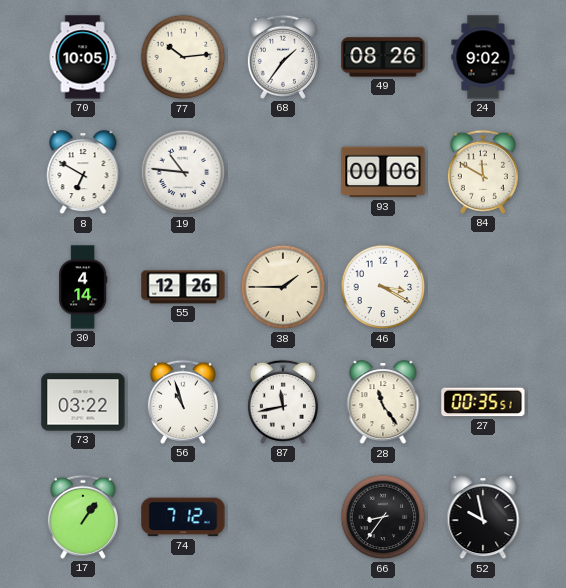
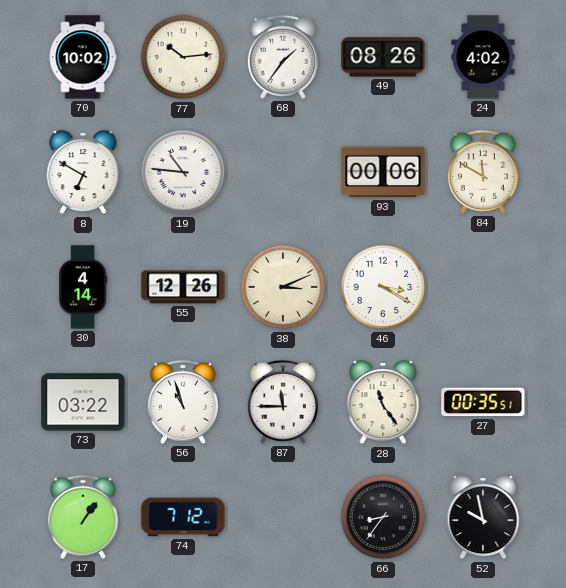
70: 10:05 -> 10:02 (83, 57)
24: 9:02 -> 4:02 (483, 57)
38: 1:45 -> 3:11 (283, 287)
87: 11:43 -> 11:45 (283, 402)
